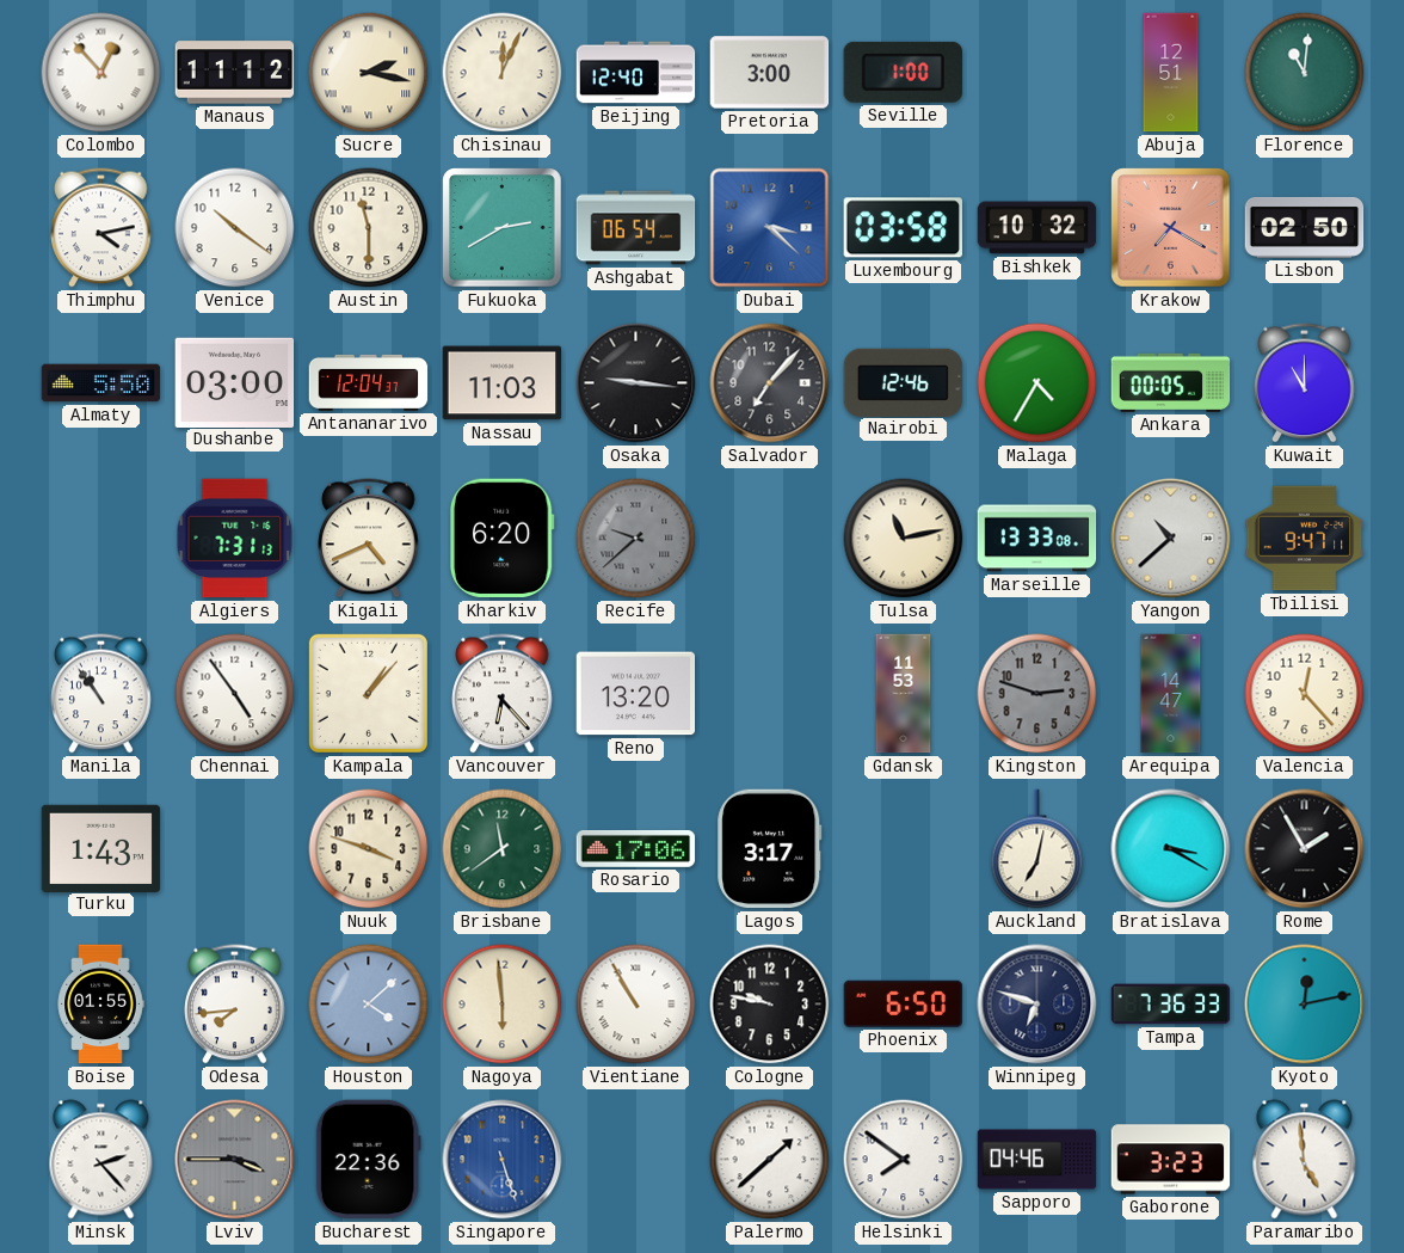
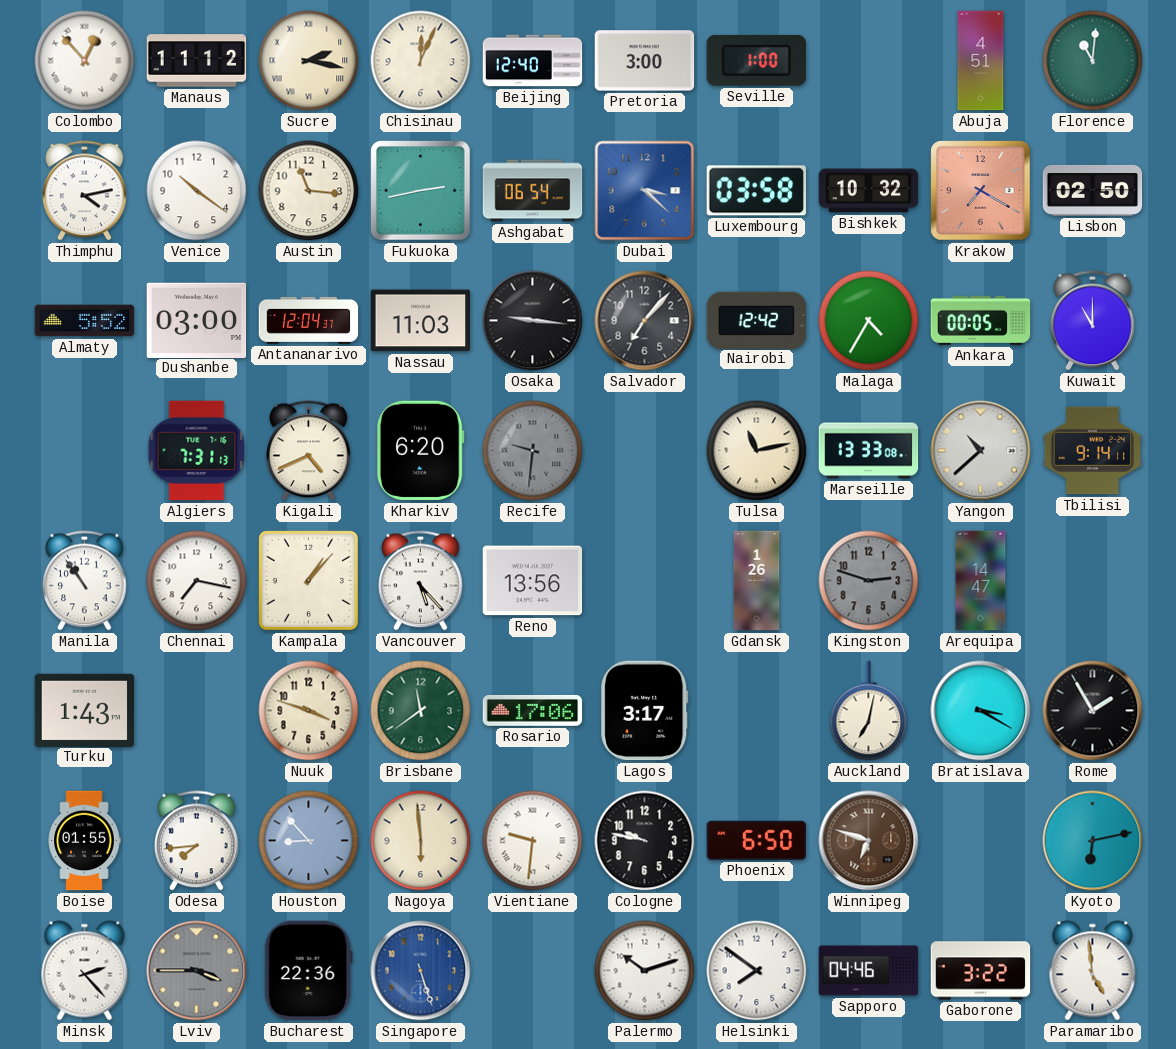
Abuja: 12:51 -> 4:51 (981, 61)
Austin: 11:30 -> 11:16 (309, 191)
Fukuoka: 2:40 -> 2:43 (421, 191)
Almaty: 5:50 -> 5:52 (85, 321)
Nairobi: 12:46 -> 12:42 (757, 320)
Recife: 9:38 -> 9:31 (533, 451)
Tbilisi: 9:47 -> 9:14 (1093, 451)
Chennai: 4:54 -> 7:17 (197, 581)
Vancouver: 6:23 -> 5:23 (421, 581)
Reno: 13:20 -> 13:56 (533, 581)
Gdansk: 11:53 -> 1:26 (757, 581)
Valencia: 12:23 -> none (1305, 694)
Houston: 4:08 -> 8:53 (309, 841)
Vientiane: 10:55 -> 9:31 (533, 841)
Winnipeg dial: navy -> brown (869, 841)
Tampa: 7:36 -> none (1171, 1005)
Kyoto: 12:13 -> 6:13 (1093, 841)
Palermo: 1:38 -> 10:12 (645, 971)
Gaborone: 3:23 -> 3:22 (981, 971)
